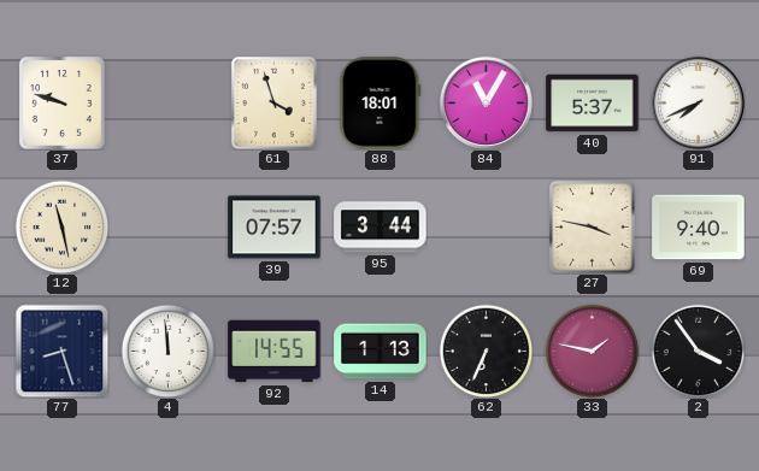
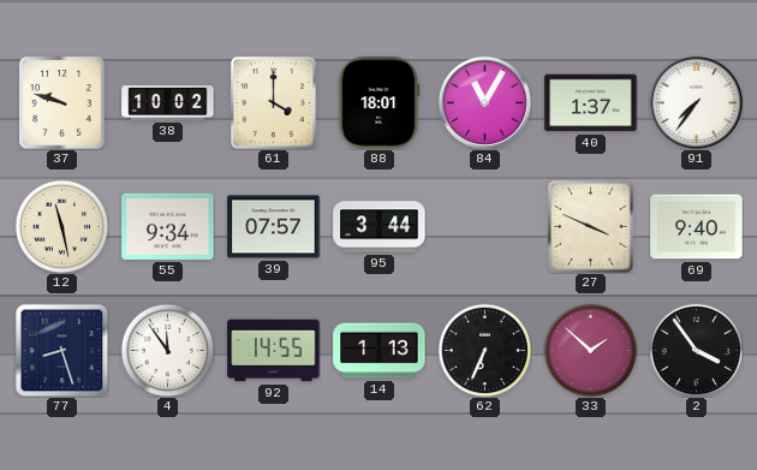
38: none -> 10:02 (168, 103)
61: 3:57 -> 4:00 (274, 103)
40: 5:37 -> 1:37 (591, 103)
91: 7:41 -> 7:36 (696, 102)
55: none -> 9:34 (168, 226)
27: 3:47 -> 3:49 (591, 227)
4: 11:59 -> 11:54 (167, 350)
33: 1:47 -> 1:52 (590, 350)
